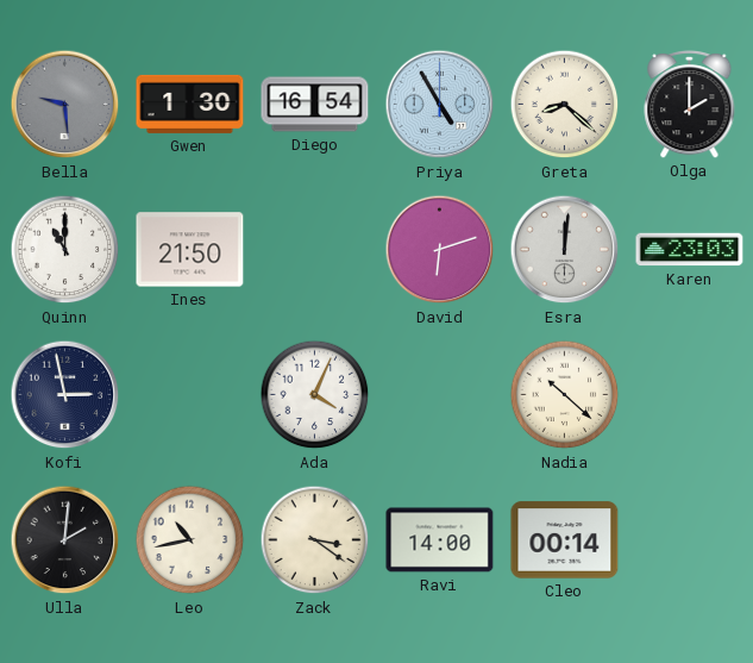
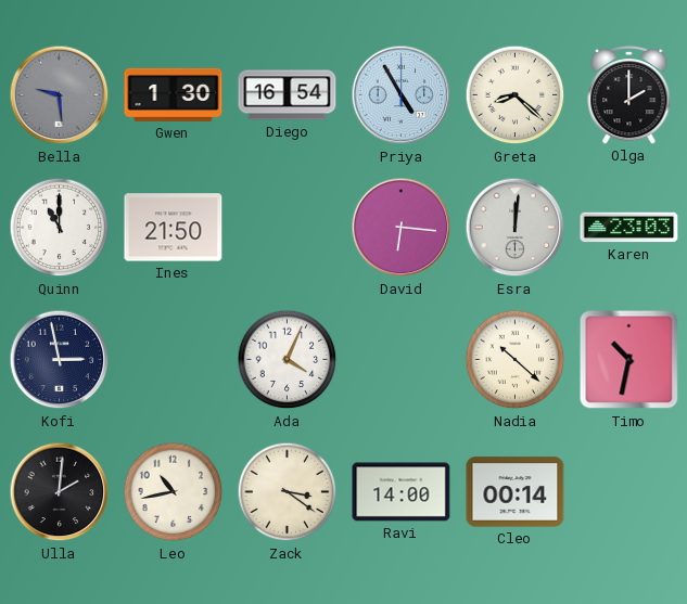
David: 6:12 -> 6:16 (402, 228)
Timo: none -> 10:32 (629, 360)
